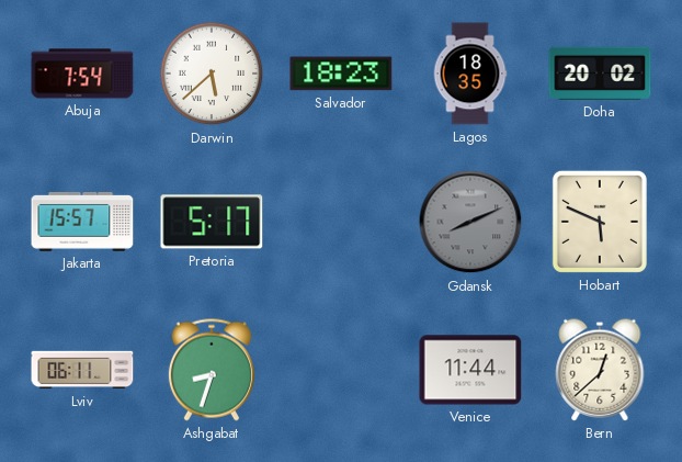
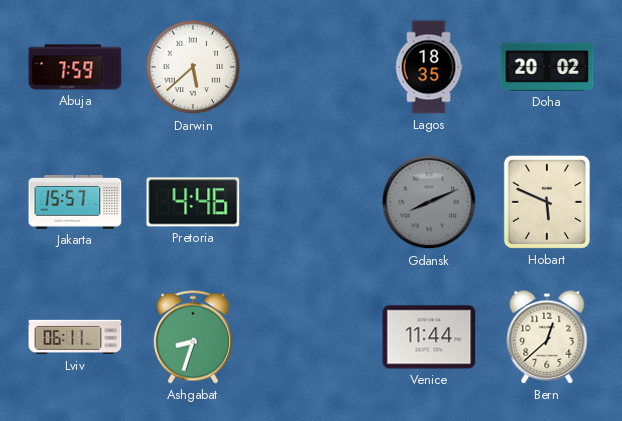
Abuja: 7:54 -> 7:59 (75, 67)
Salvador: 18:23 -> none (341, 74)
Pretoria: 5:17 -> 4:46 (193, 202)
